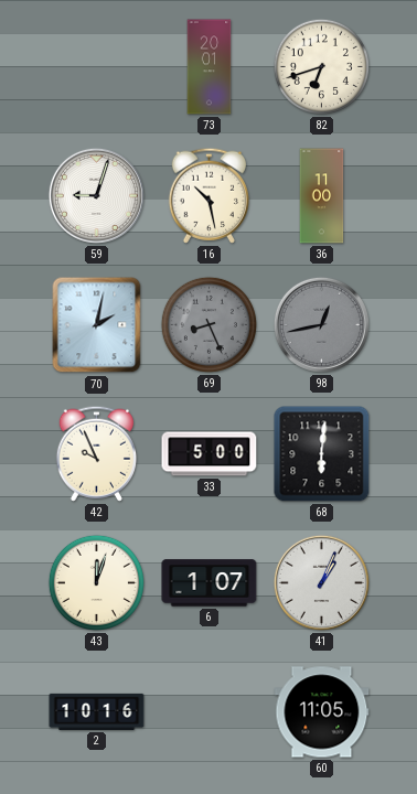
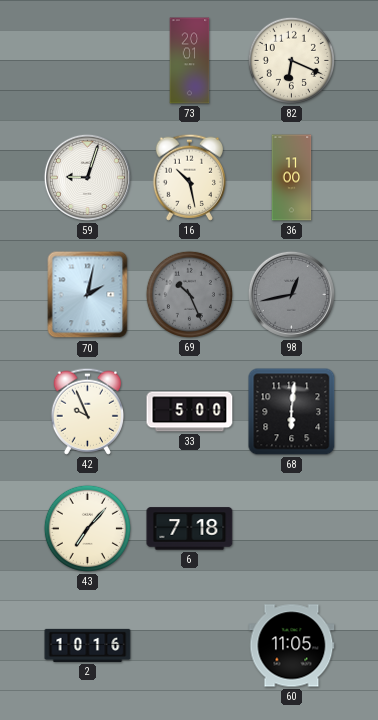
82: 6:42 -> 6:19 (291, 60)
69: 8:26 -> 10:26 (189, 294)
43: 12:03 -> 7:07 (87, 528)
6: 1:07 -> 7:18 (190, 529)
41: 1:04 -> none (321, 582)
